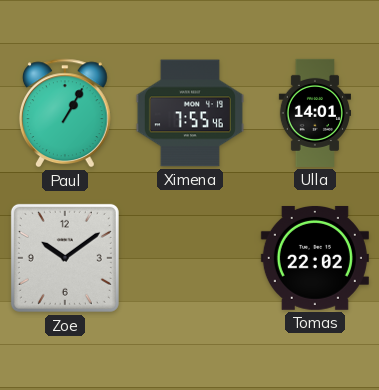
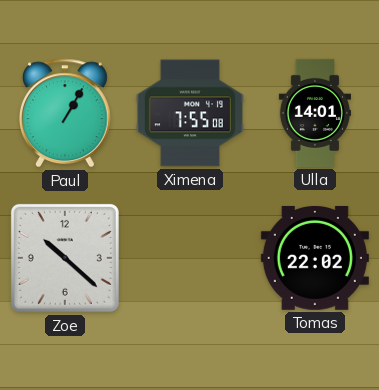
Ximena: 7:55:46 -> 7:55:08 (190, 113)
Zoe: 10:09 -> 10:22 (65, 258)
